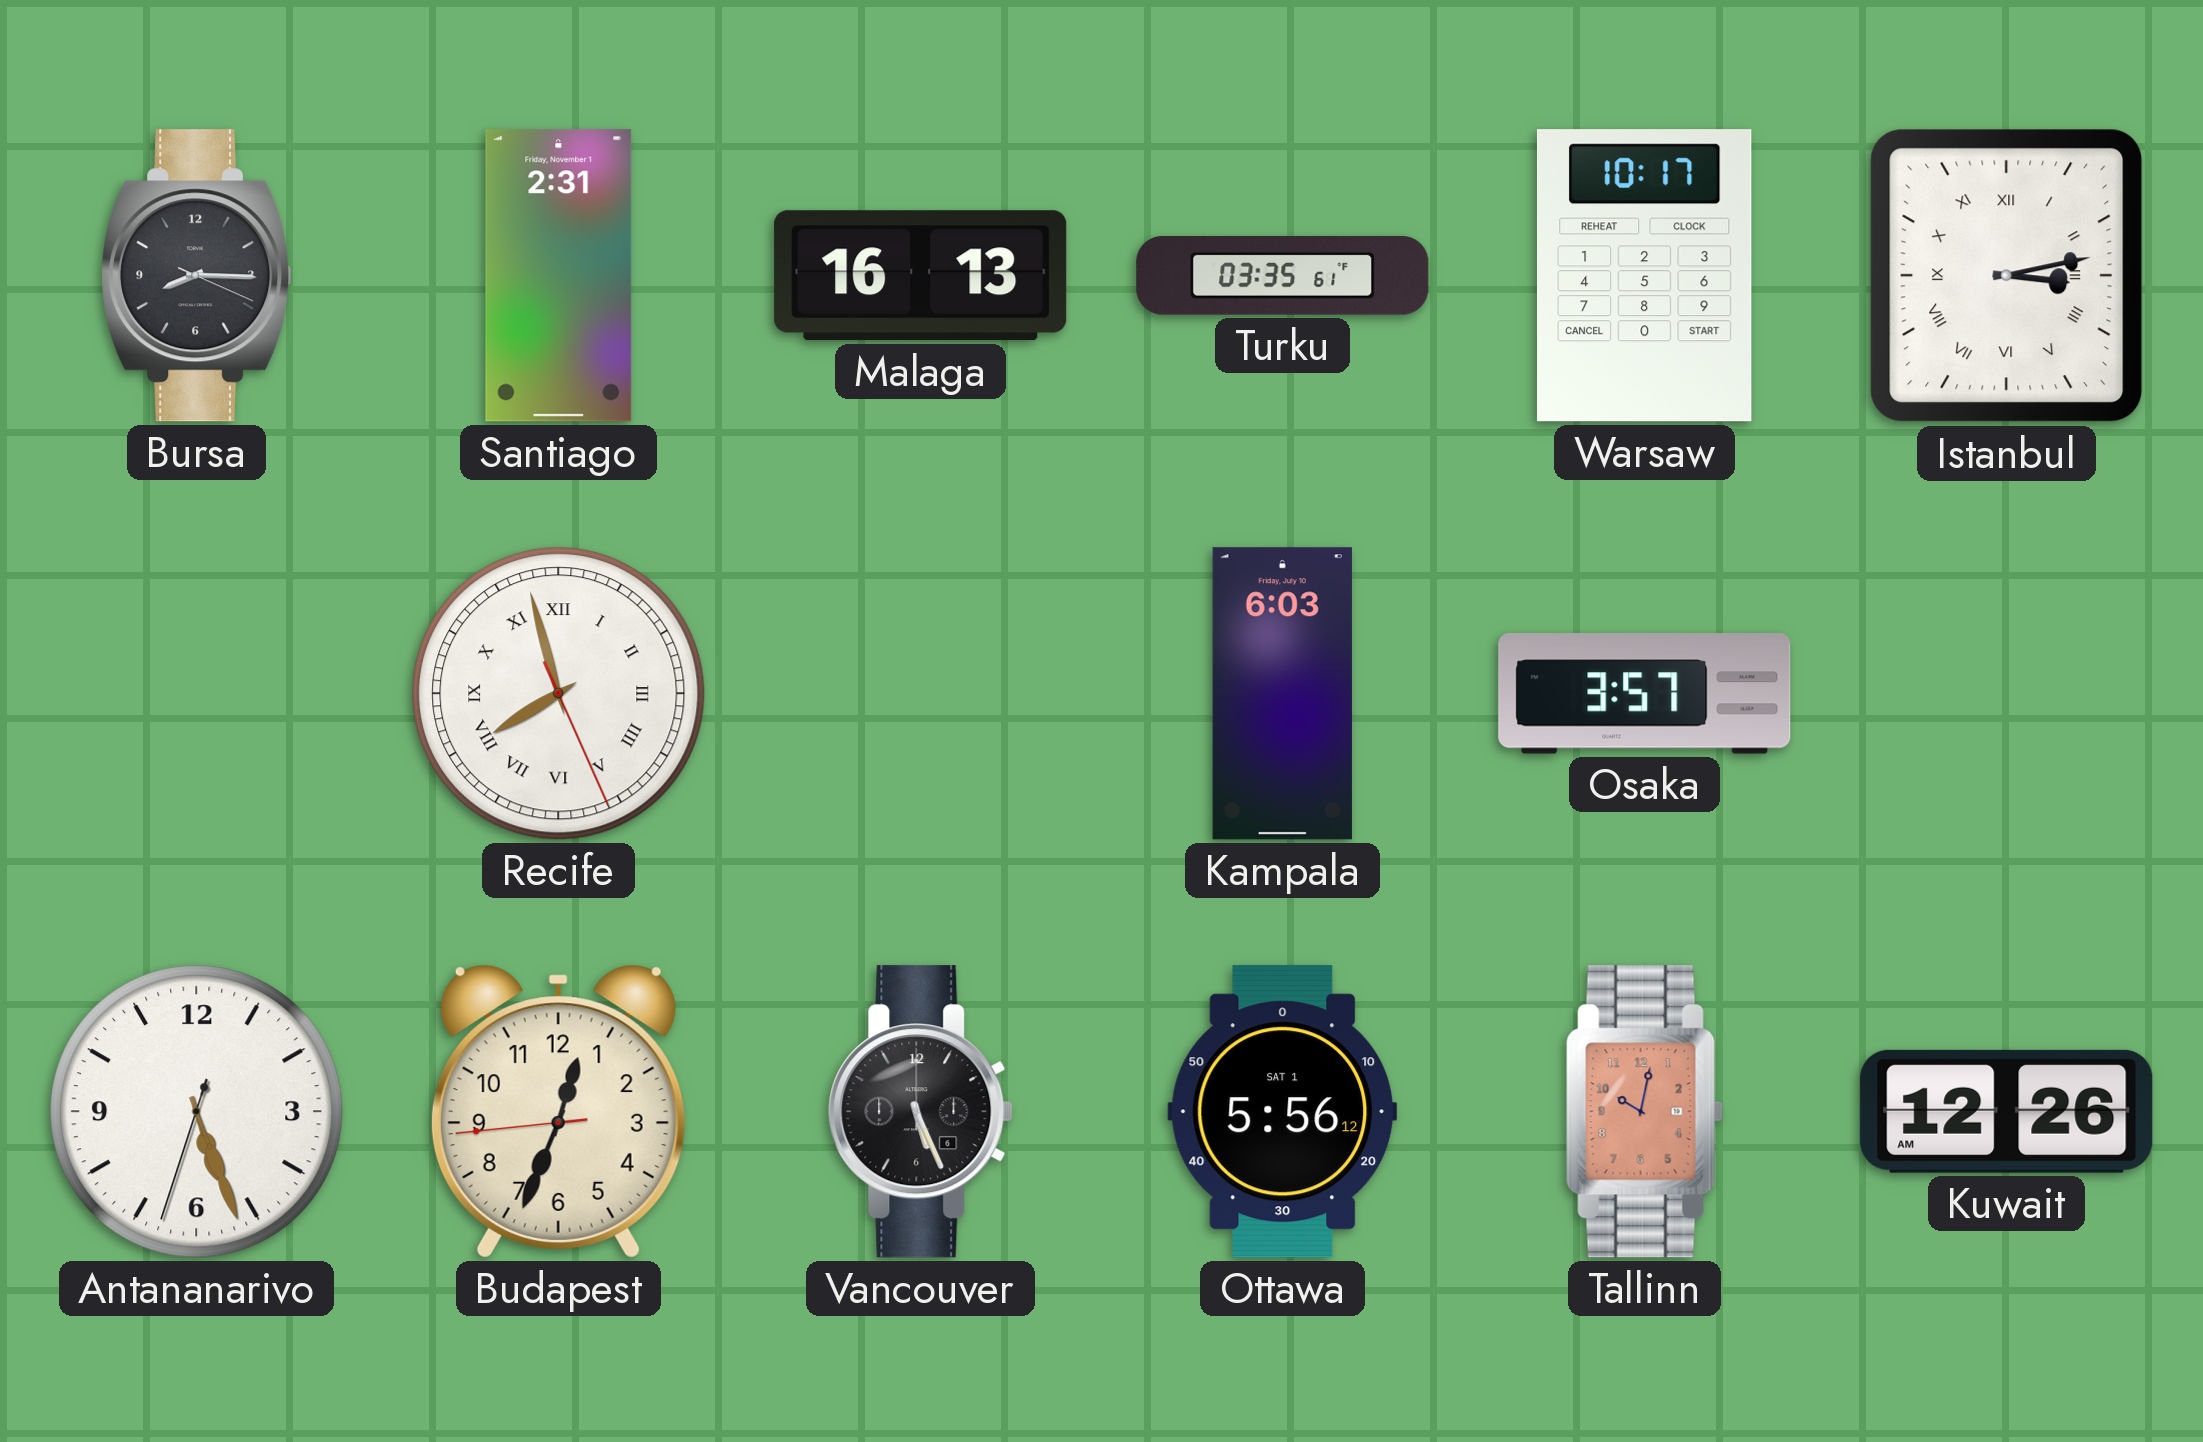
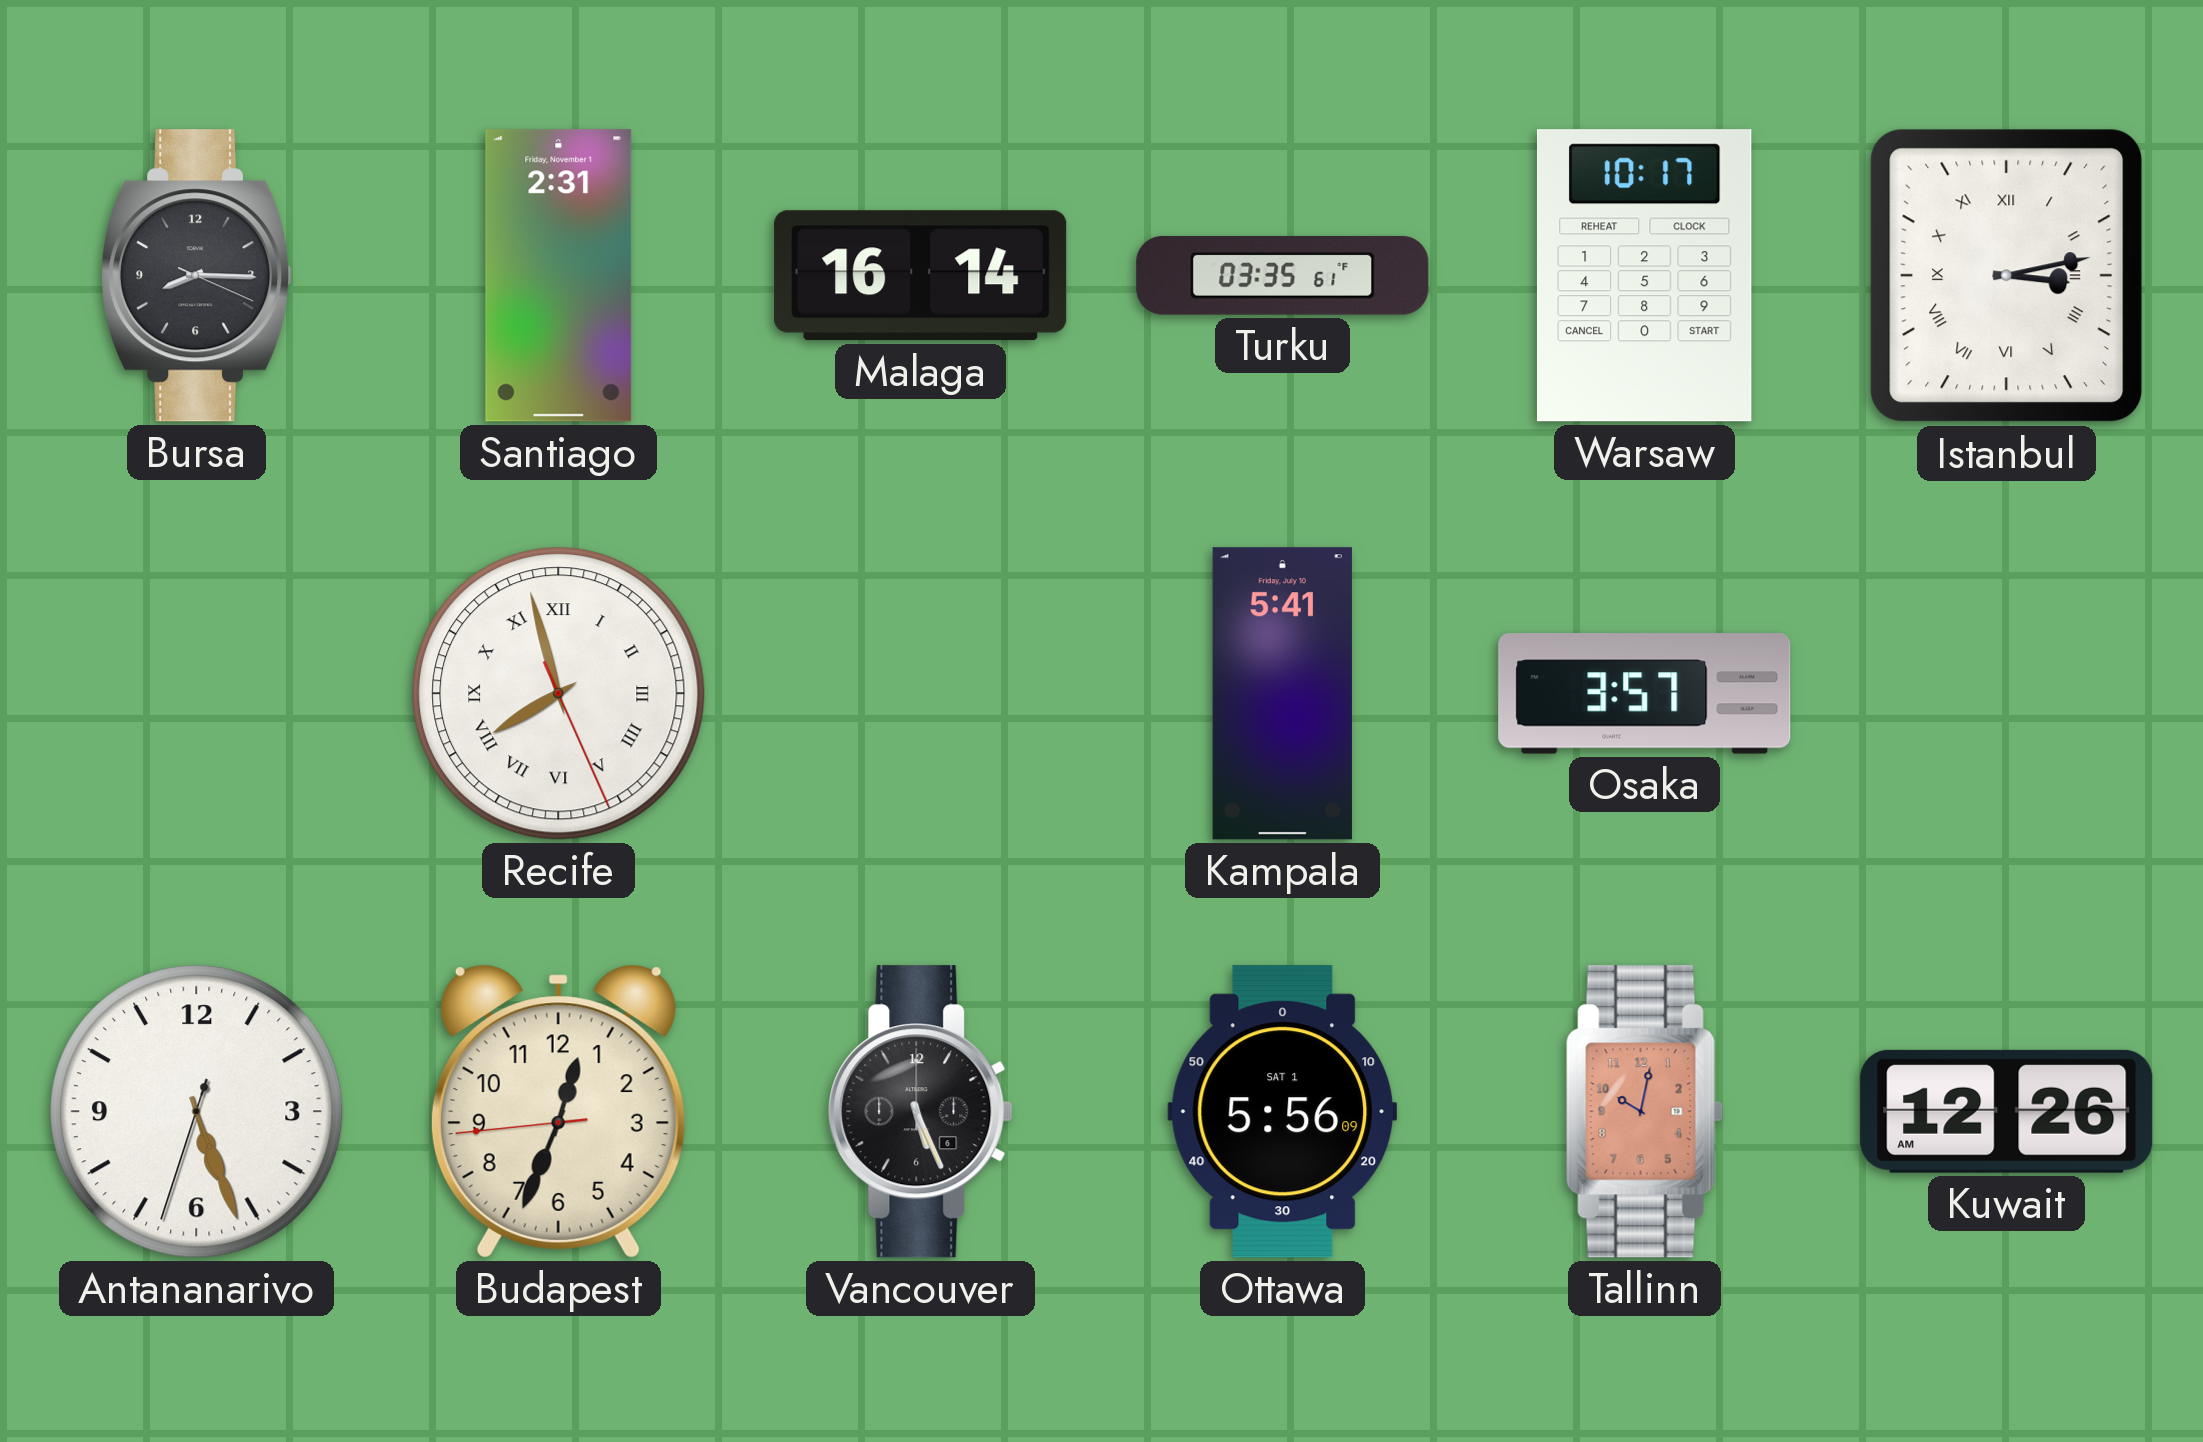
Malaga: 16:13 -> 16:14 (921, 276)
Kampala: 6:03 -> 5:41 (1282, 694)
Ottawa: 5:56:12 -> 5:56:09 (1283, 1112)
